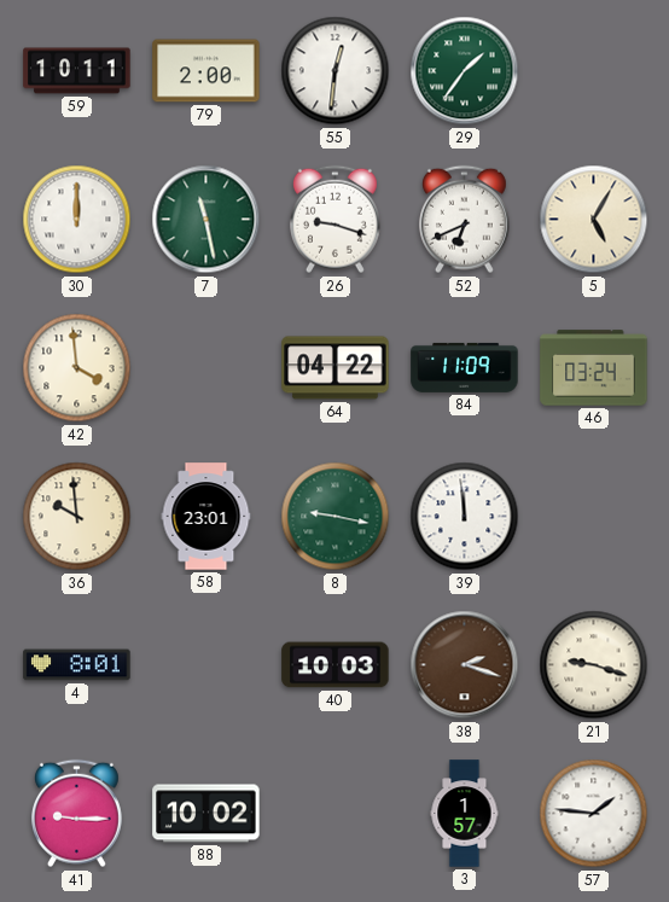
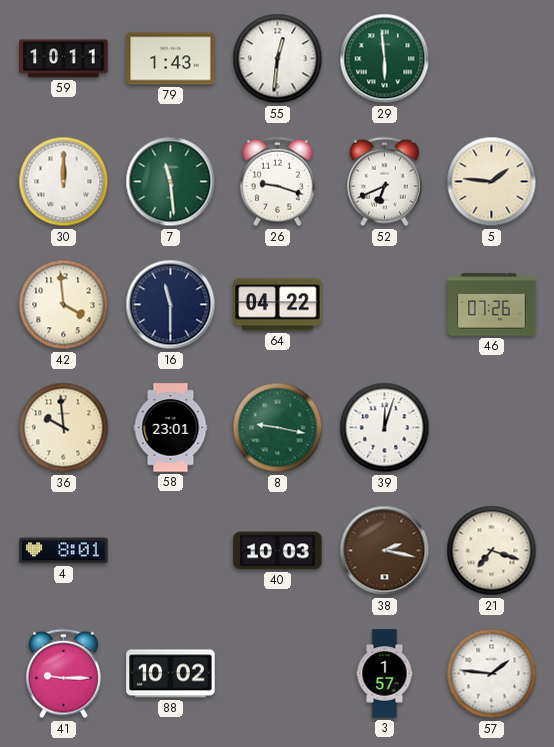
79: 2:00 -> 1:43 (171, 59)
29: 1:36 -> 5:59 (385, 59)
7: 11:28 -> 11:29 (171, 182)
5: 5:05 -> 1:46 (492, 182)
16: none -> 11:30 (171, 305)
84: 11:09 -> none (465, 367)
46: 03:24 -> 07:26 (492, 305)
39: 11:59 -> 12:03 (385, 428)
38: 2:18 -> 2:17 (385, 551)
21: 9:18 -> 7:18 (492, 551)
